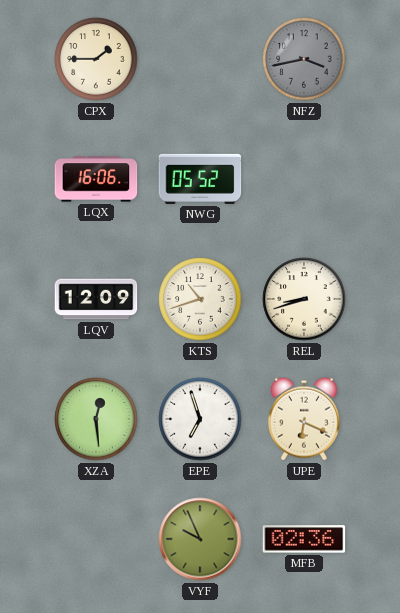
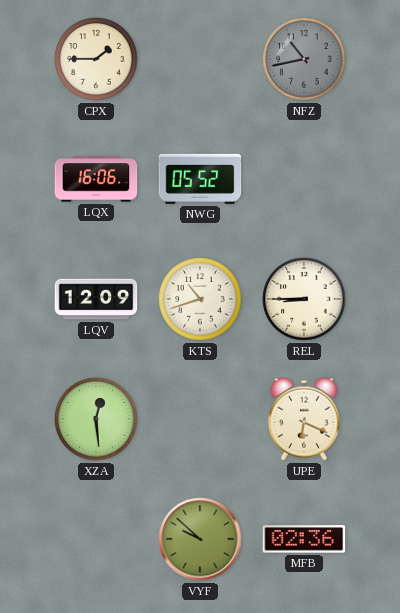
NFZ: 3:43 -> 10:43 (304, 59)
REL: 8:42 -> 8:45 (304, 299)
EPE: 6:57 -> none (200, 419)
VYF: 9:56 -> 9:52 (200, 539)
